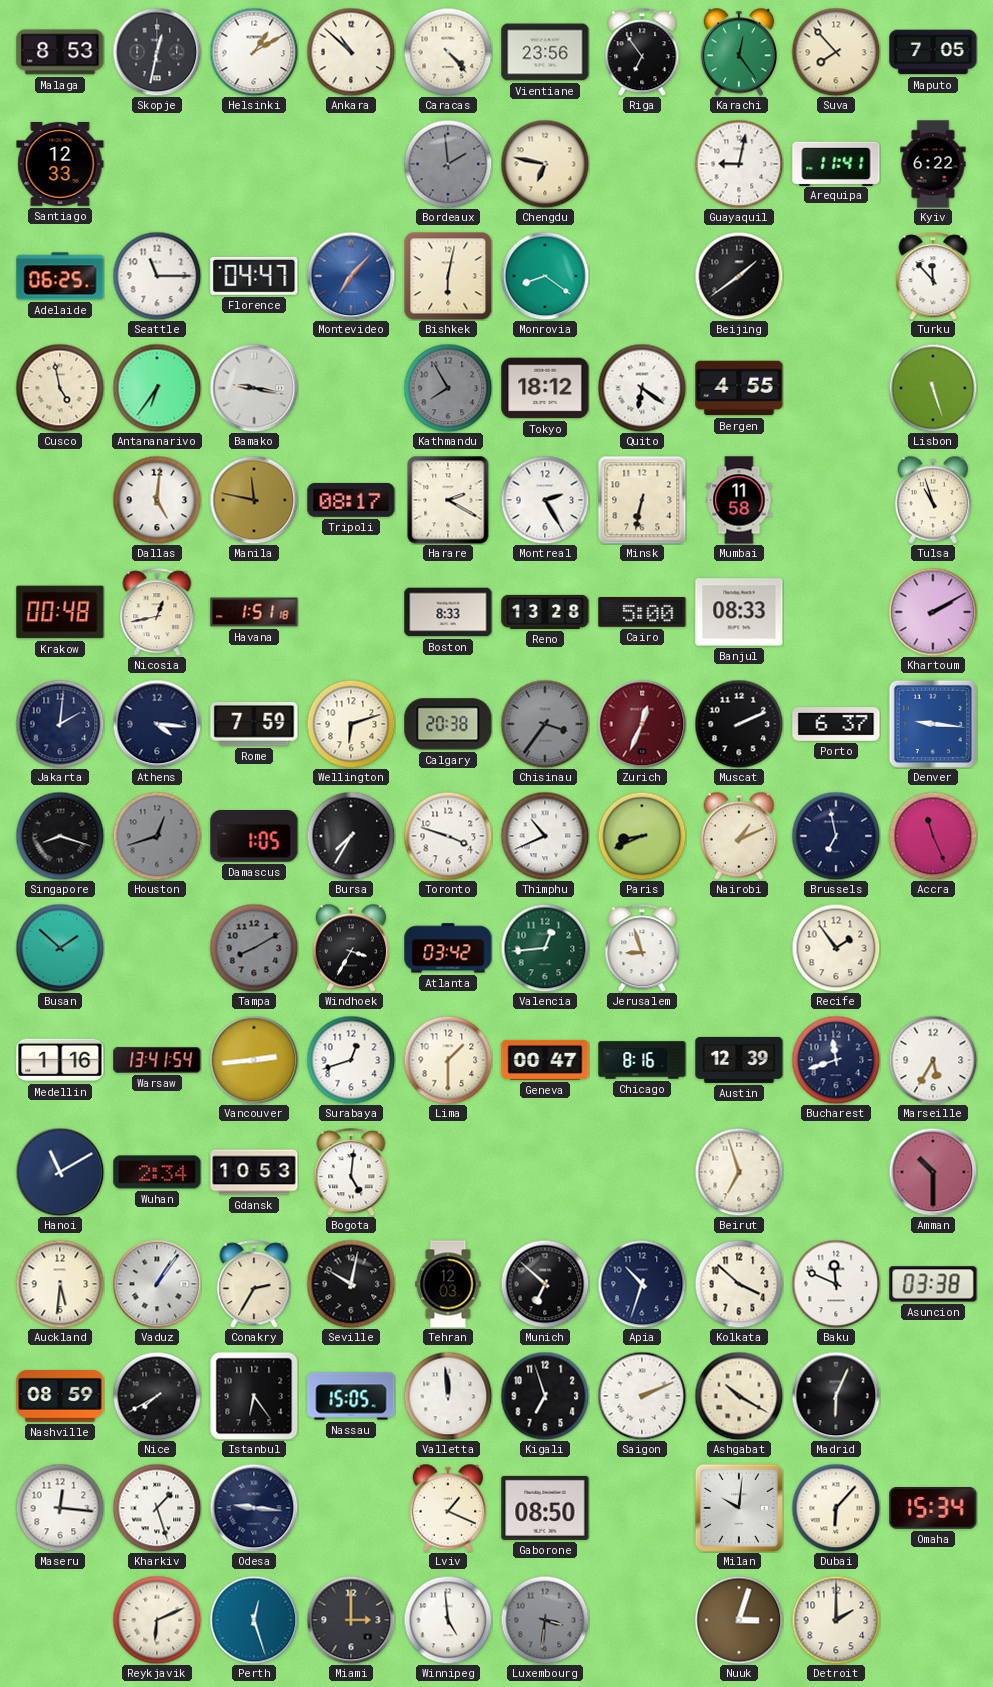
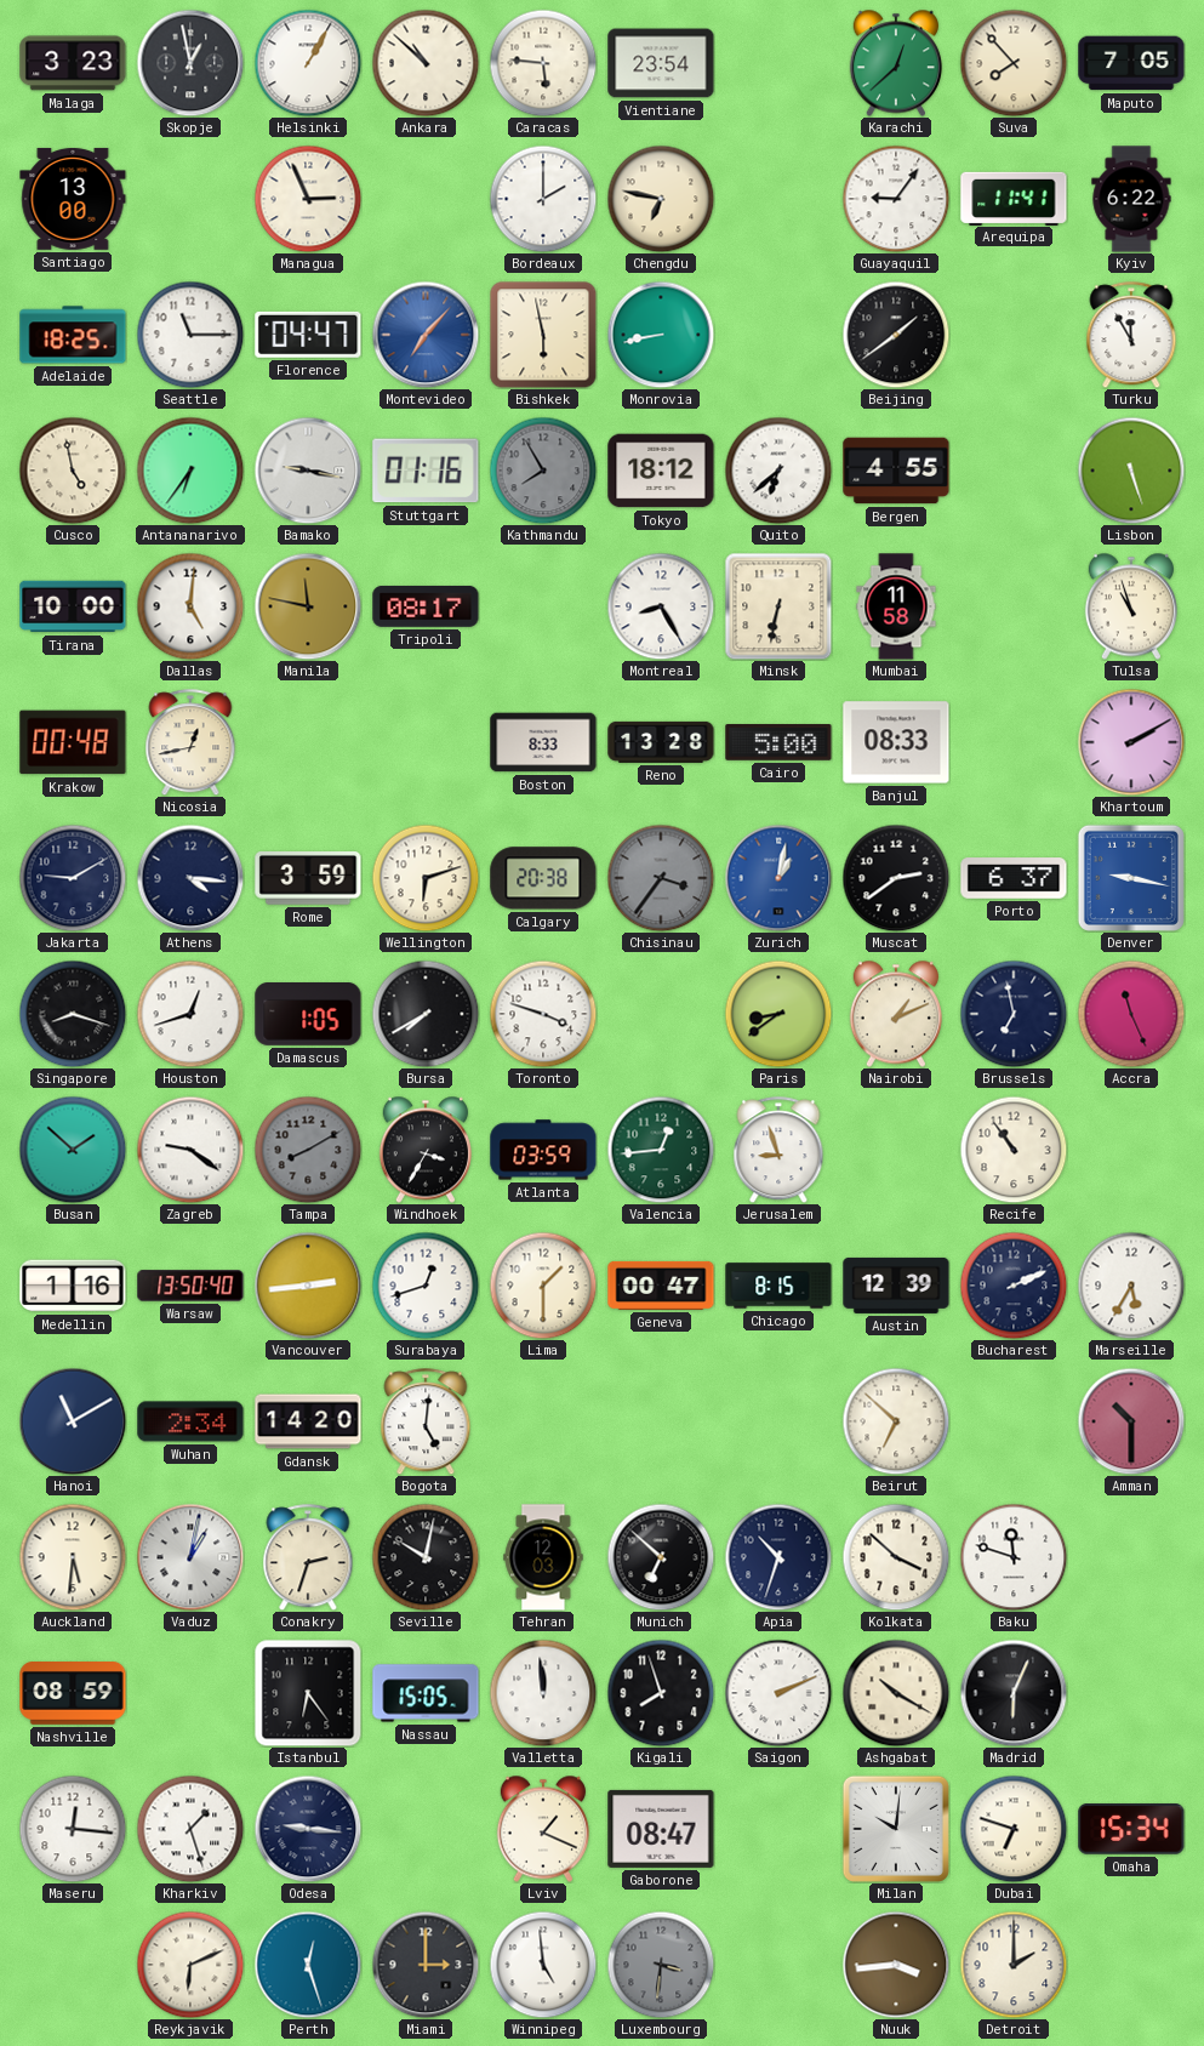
Malaga: 8:53 -> 3:23 (73, 63)
Skopje: 12:32 -> 12:58 (190, 63)
Helsinki: 1:10 -> 1:05 (308, 63)
Caracas: 4:23 -> 5:46 (543, 63)
Vientiane: 23:56 -> 23:54 (661, 63)
Riga: 6:54 -> none (642, 52)
Karachi: 12:24 -> 12:38 (896, 63)
Santiago: 12:33 -> 13:00 (73, 199)
Managua: none -> 2:56 (308, 199)
Bordeaux: 1:59 -> 2:00 (543, 199)
Bordeaux dial: grey -> white (543, 199)
Guayaquil: 9:02 -> 9:06 (896, 199)
Adelaide: 06:25 -> 18:25 (73, 335)
Bishkek: 6:02 -> 5:58 (543, 335)
Monrovia: 8:21 -> 8:43 (661, 335)
Turku: 11:53 -> 11:55 (1131, 335)
Stuttgart: none -> 01:16 (426, 471)
Quito: 6:21 -> 6:38 (778, 471)
Tirana: none -> 10:00 (73, 606)
Harare: 2:20 -> none (448, 500)
Montreal: 2:25 -> 8:25 (661, 606)
Havana: 1:51 -> none (254, 612)
Jakarta: 2:01 -> 9:10 (73, 878)
Rome: 7:59 -> 3:59 (308, 878)
Zurich: 12:34 -> 1:02 (778, 878)
Zurich dial: burgundy -> blue (778, 878)
Muscat: 2:11 -> 2:39 (896, 878)
Denver: 9:16 -> 9:17 (1131, 878)
Houston dial: grey -> white (190, 1014)
Bursa: 7:35 -> 7:40 (426, 1014)
Thimphu: 10:41 -> none (545, 836)
Paris: 8:41 -> 8:39 (778, 1014)
Zagreb: none -> 9:21 (190, 1150)
Atlanta: 03:42 -> 03:59 (543, 1150)
Recife: 1:54 -> 10:54 (1014, 1150)
Warsaw: 13:41 -> 13:50 (190, 1286)
Chicago: 8:16 -> 8:15 (778, 1286)
Bucharest: 11:42 -> 2:11 (1014, 1286)
Gdansk: 10:53 -> 14:20 (308, 1421)
Beirut: 6:57 -> 6:52 (896, 1421)
Vaduz: 1:06 -> 1:02 (190, 1557)
Conakry: 2:35 -> 2:33 (308, 1557)
Baku: 11:49 -> 11:48 (1014, 1557)
Asuncion: 03:38 -> none (933, 1284)
Nice: 7:40 -> none (157, 1396)
Kigali: 6:57 -> 7:57 (661, 1693)
Gaborone: 08:50 -> 08:47 (661, 1829)
Dubai: 6:07 -> 6:48 (1014, 1829)
Nuuk: 3:03 -> 3:44 (896, 1965)
